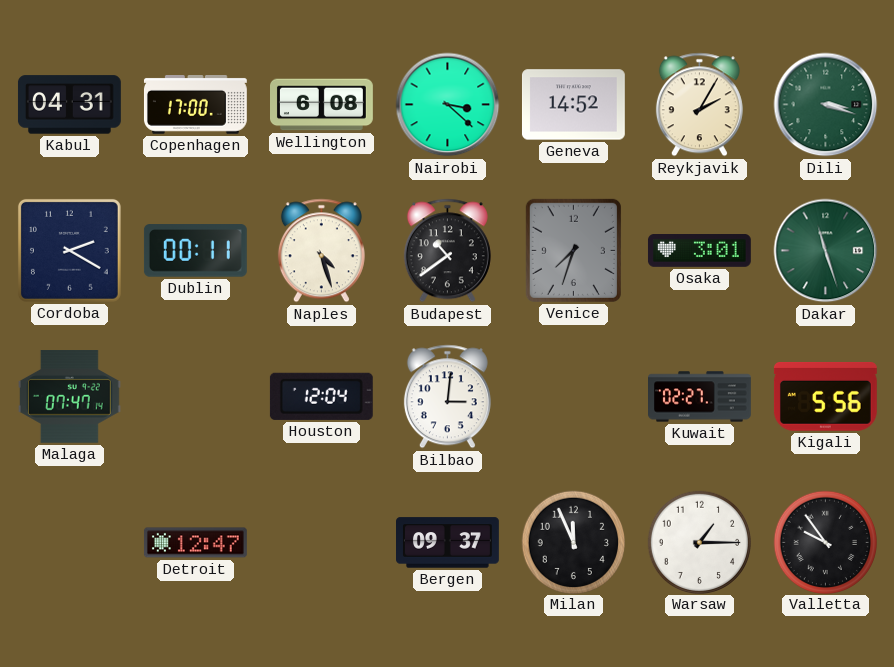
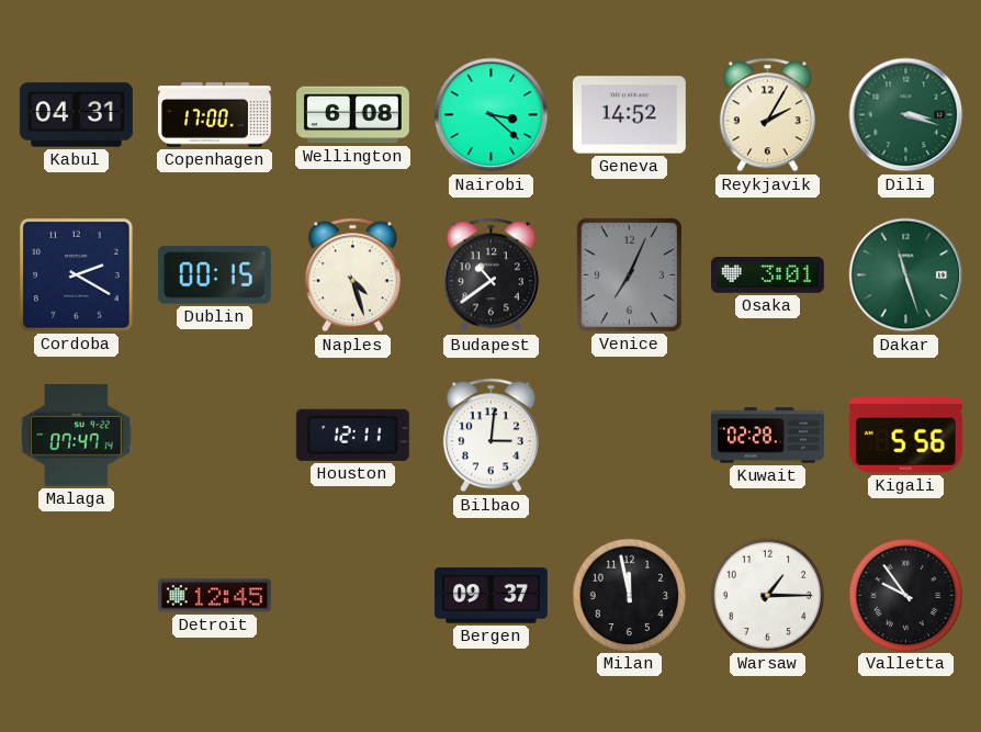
Dublin: 00:11 -> 00:15 (214, 275)
Venice: 7:33 -> 7:04 (629, 274)
Houston: 12:04 -> 12:11 (352, 435)
Kuwait: 02:27 -> 02:28 (768, 436)
Detroit: 12:47 -> 12:45 (214, 596)
Milan: 11:56 -> 11:58 (629, 595)
